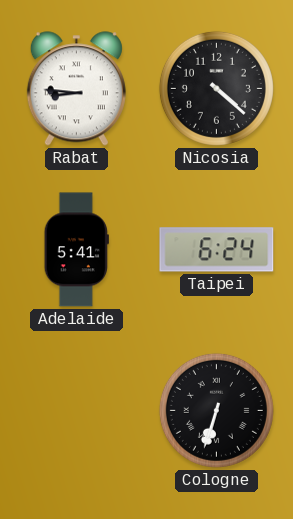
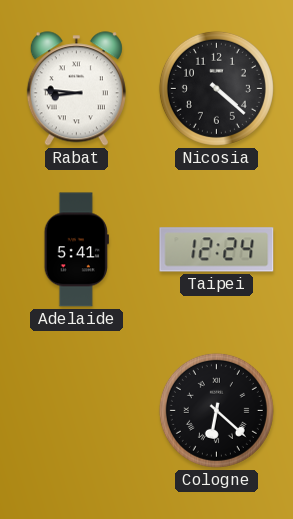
Taipei: 6:24 -> 12:24 (217, 250)
Cologne: 6:33 -> 6:22 (216, 410)
